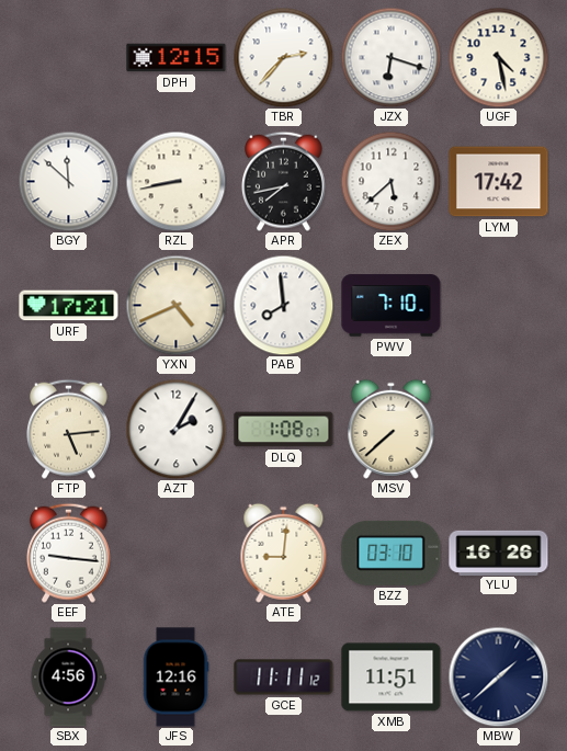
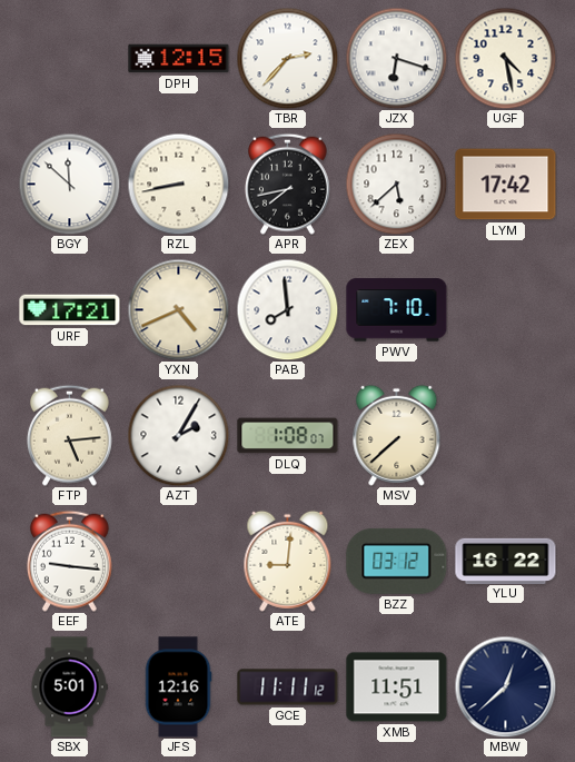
BZZ: 03:10 -> 03:12 (397, 561)
YLU: 16:26 -> 16:22 (506, 561)
SBX: 4:56 -> 5:01 (69, 687)
MBW: 1:38 -> 12:38 (505, 686)
